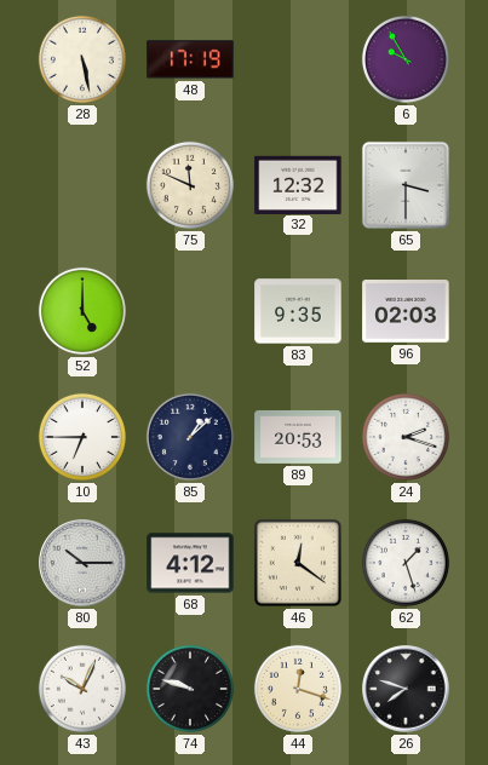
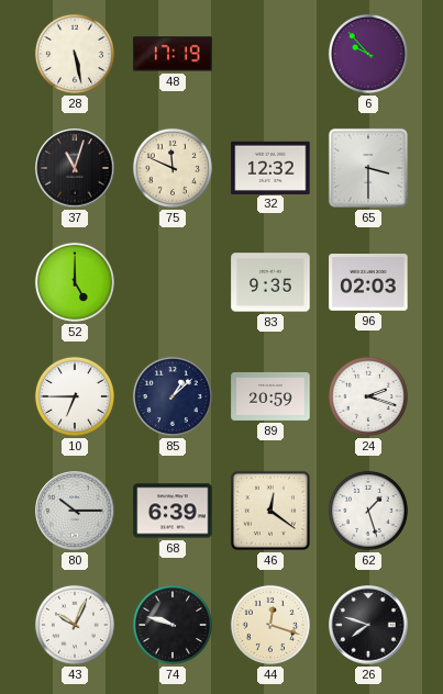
6: 9:55 -> 9:53 (368, 54)
37: none -> 11:03 (75, 168)
89: 20:53 -> 20:59 (270, 396)
68: 4:12 -> 6:39 (173, 511)
